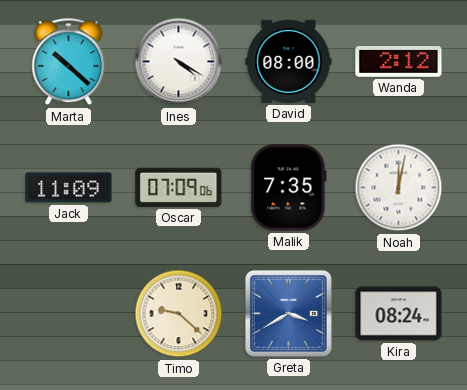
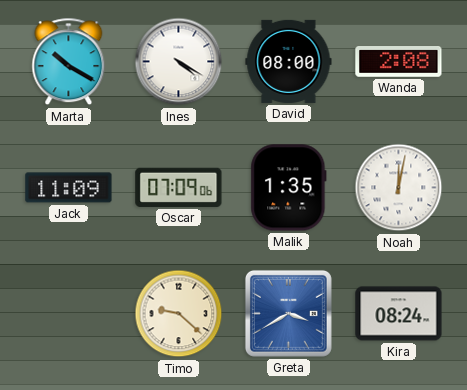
Marta: 10:22 -> 10:20 (69, 62)
Wanda: 2:12 -> 2:08 (399, 62)
Malik: 7:35 -> 1:35 (289, 188)
